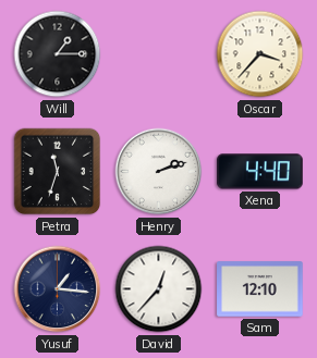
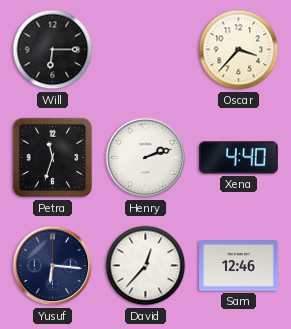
Will: 1:15 -> 6:15 (53, 50)
Yusuf: 1:16 -> 6:16 (53, 266)
Sam: 12:10 -> 12:46 (239, 266)
